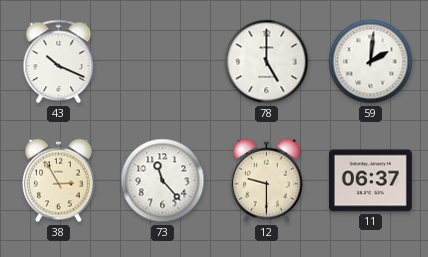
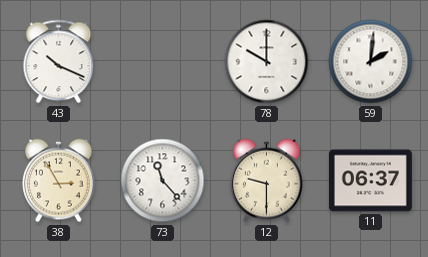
78: 5:00 -> 10:00 (267, 62)
